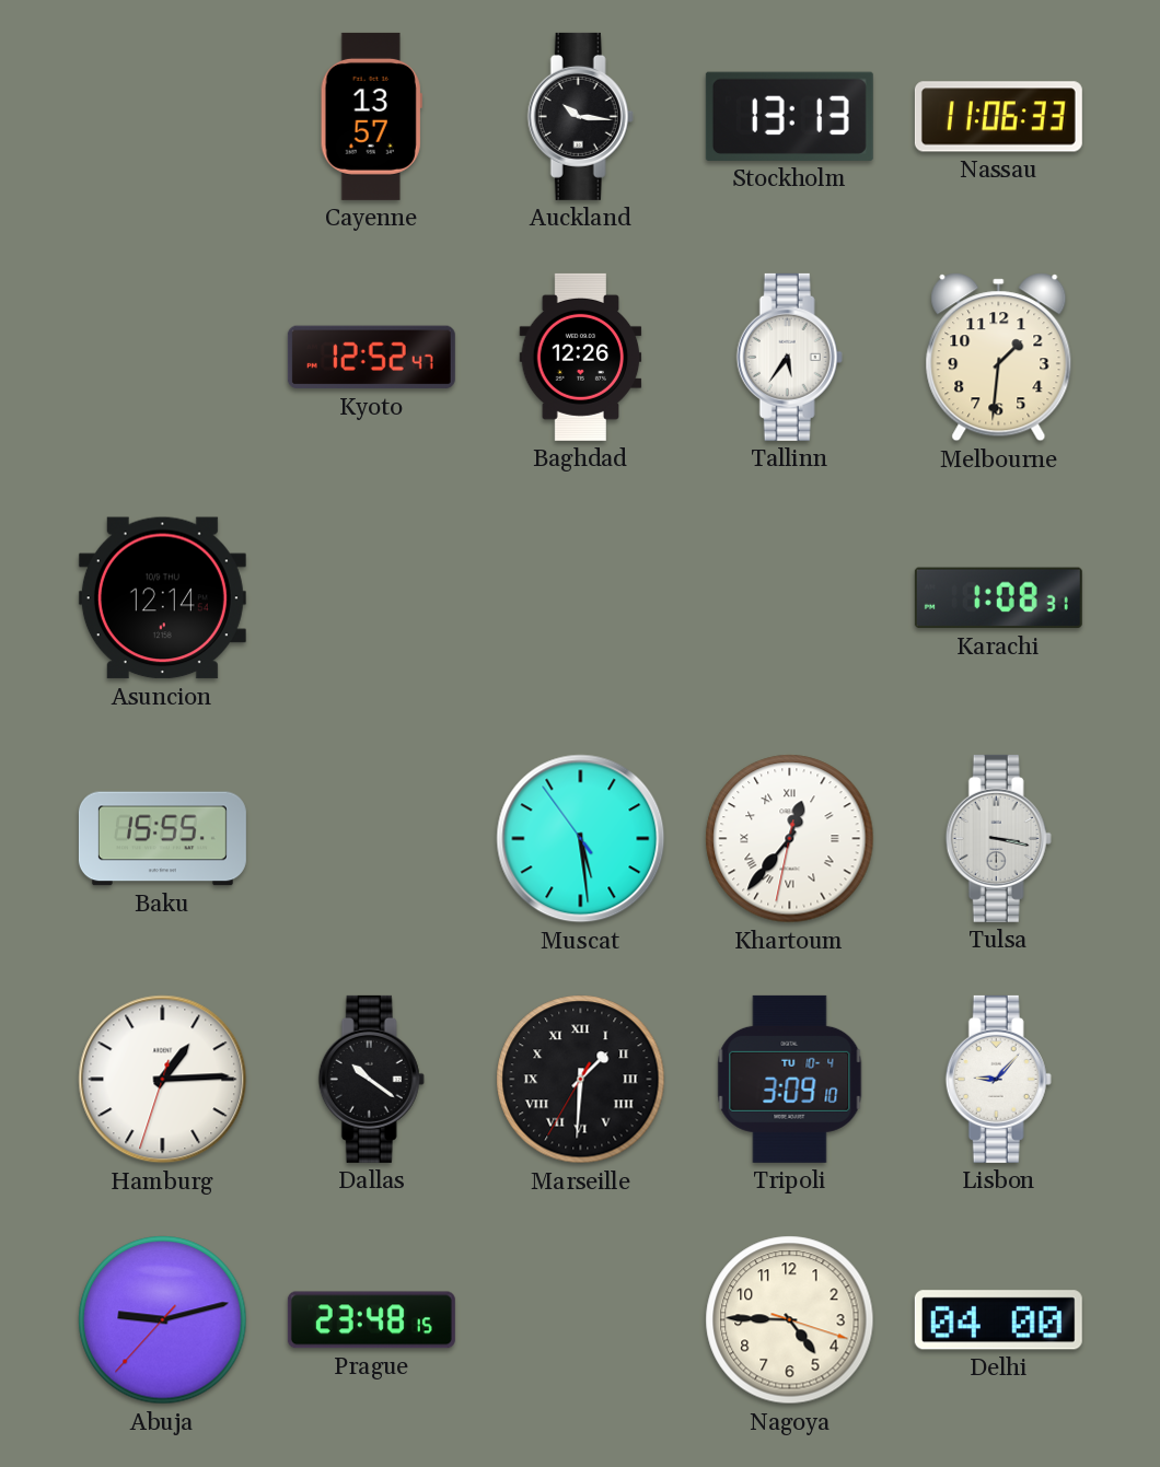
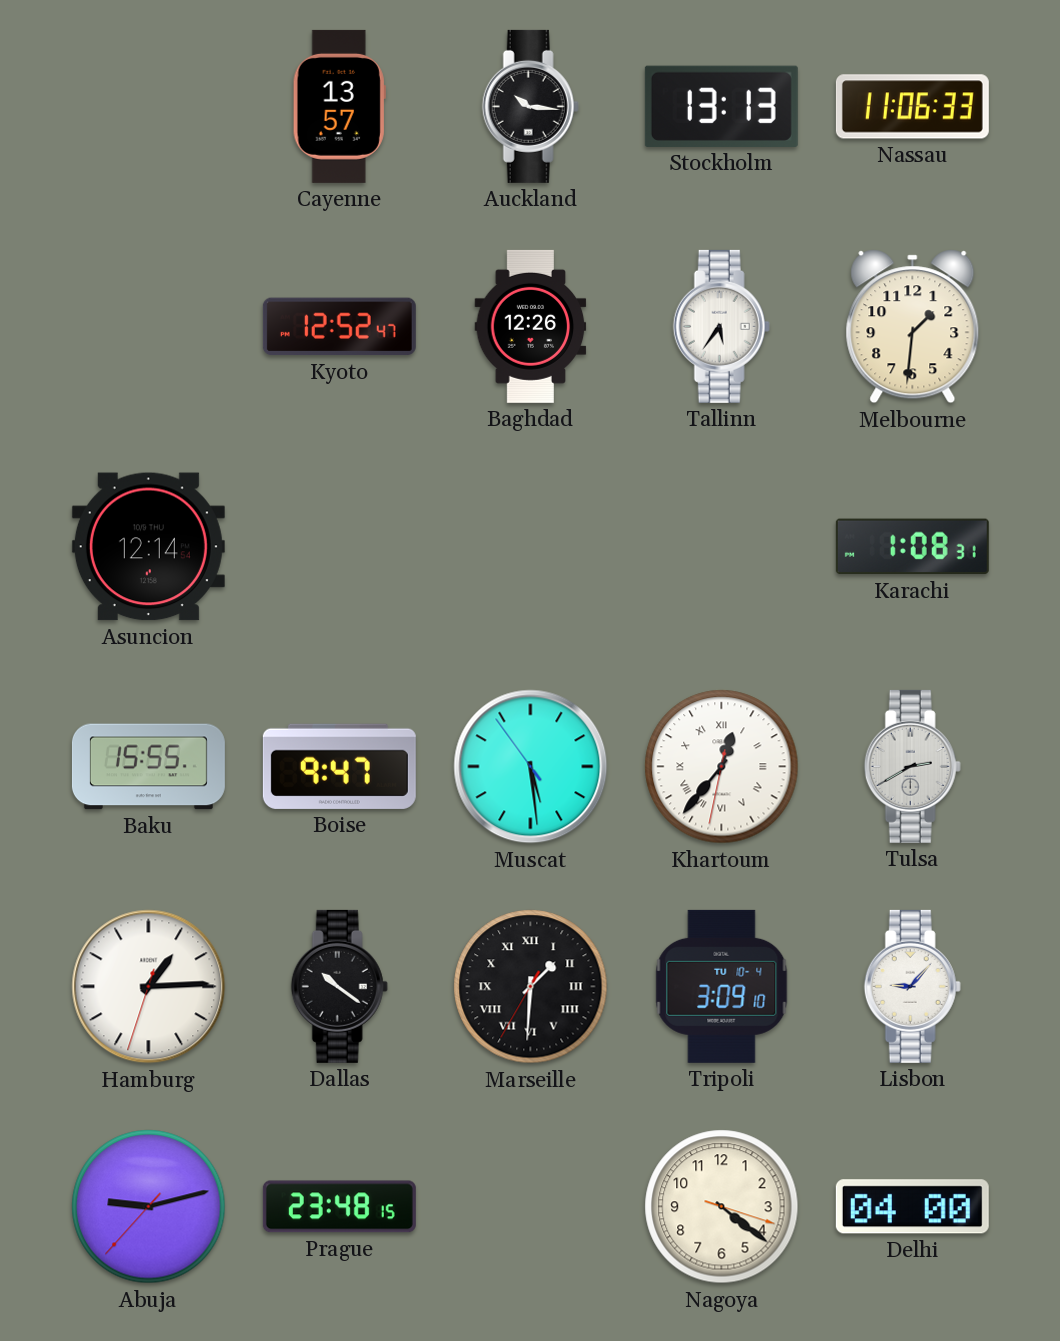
Boise: none -> 9:47 (339, 766)
Tulsa: 3:17 -> 2:40 (912, 766)
Nagoya: 4:45 -> 4:21 (722, 1207)
